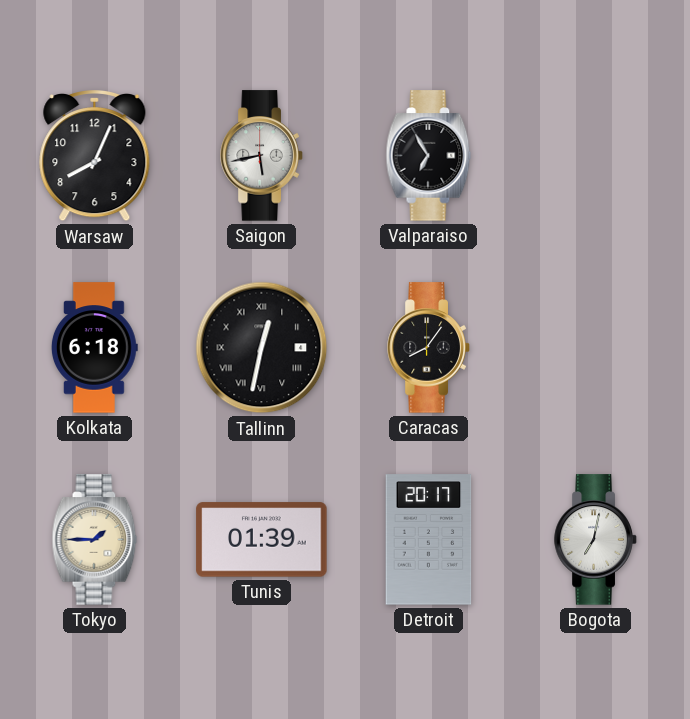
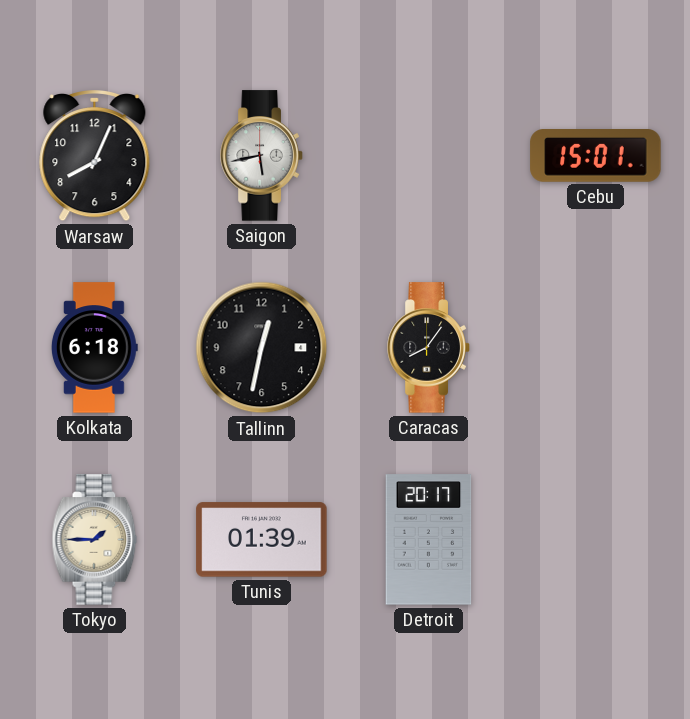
Valparaiso: 6:55 -> none (429, 156)
Cebu: none -> 15:01 (596, 156)
Tallinn numerals: Roman -> Arabic (262, 348)
Bogota: 7:02 -> none (596, 540)
